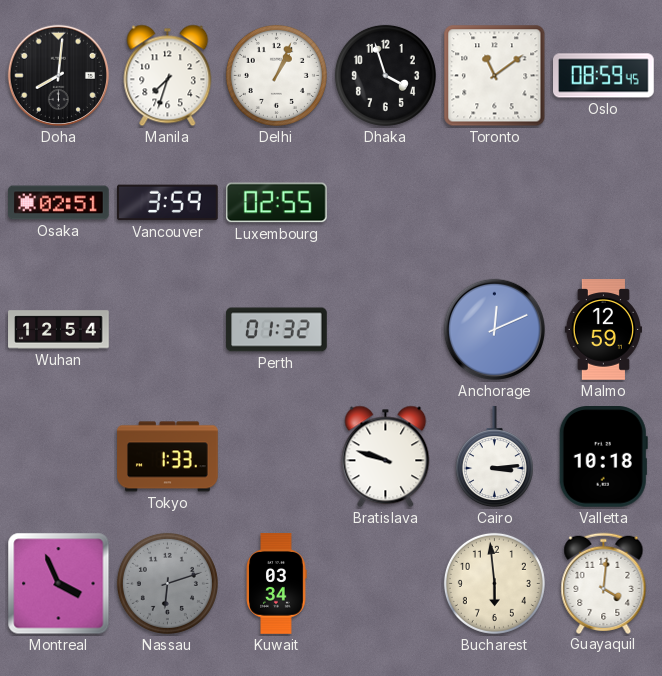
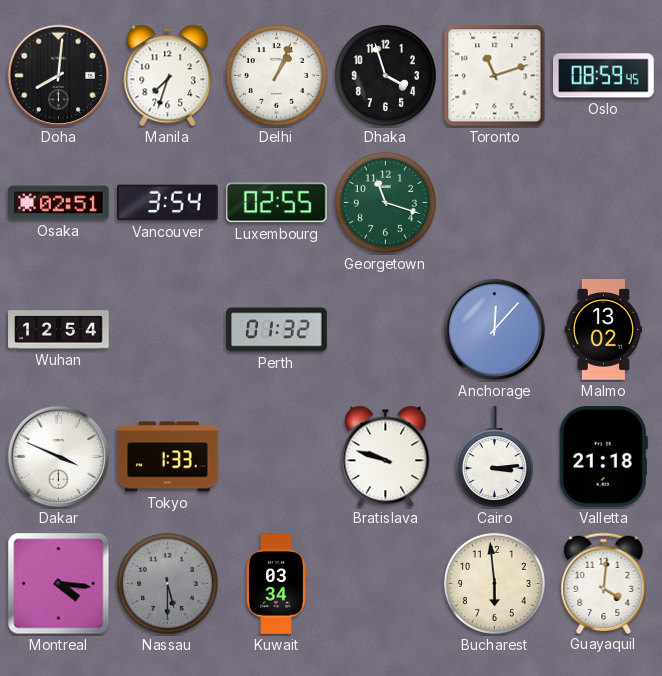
Toronto: 11:09 -> 11:12 (495, 76)
Vancouver: 3:59 -> 3:54 (168, 203)
Georgetown: none -> 11:18 (385, 202)
Anchorage: 12:11 -> 12:07 (495, 330)
Malmo: 12:59 -> 13:02 (603, 330)
Dakar: none -> 3:49 (59, 457)
Valletta: 10:18 -> 21:18 (603, 457)
Montreal: 3:56 -> 4:16 (59, 584)
Nassau: 6:12 -> 5:30 (167, 583)
